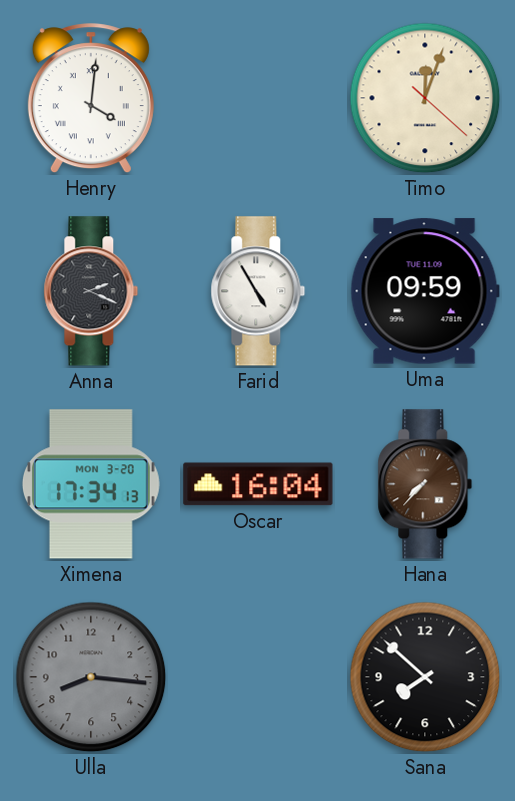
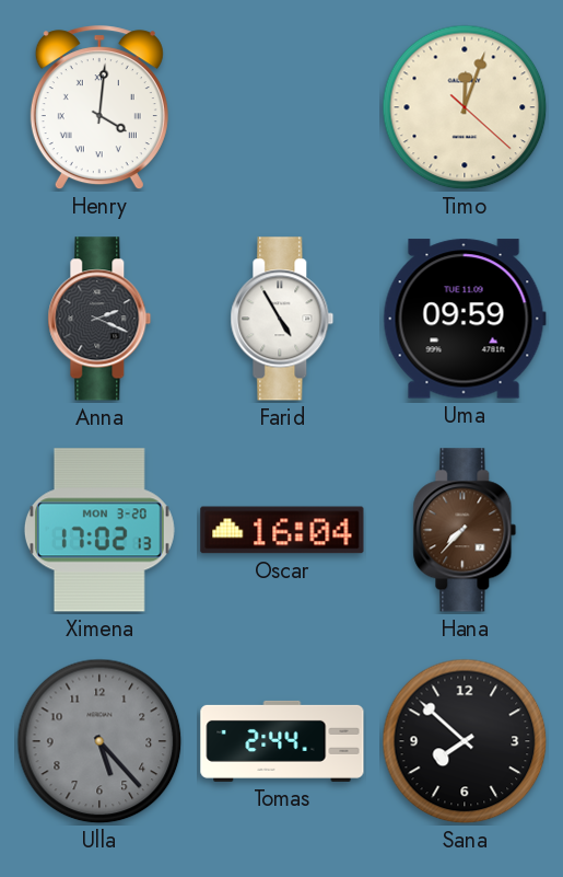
Ximena: 17:34 -> 17:02 (99, 530)
Ulla: 8:16 -> 5:23 (99, 741)
Tomas: none -> 2:44 (282, 741)
